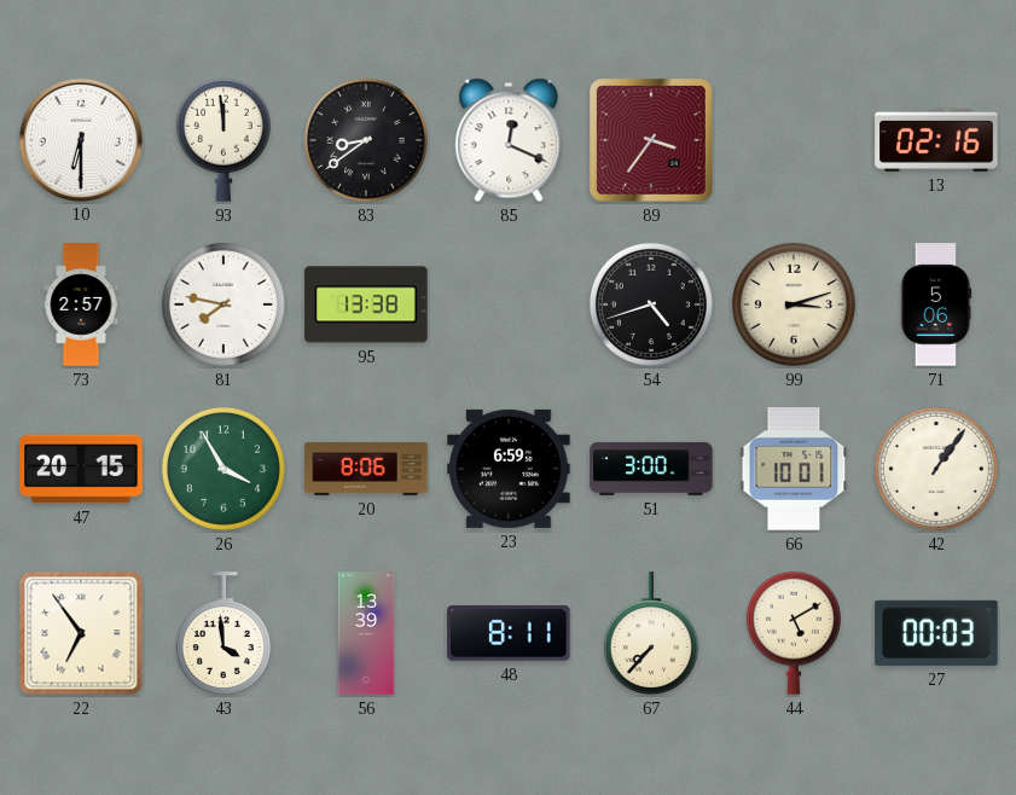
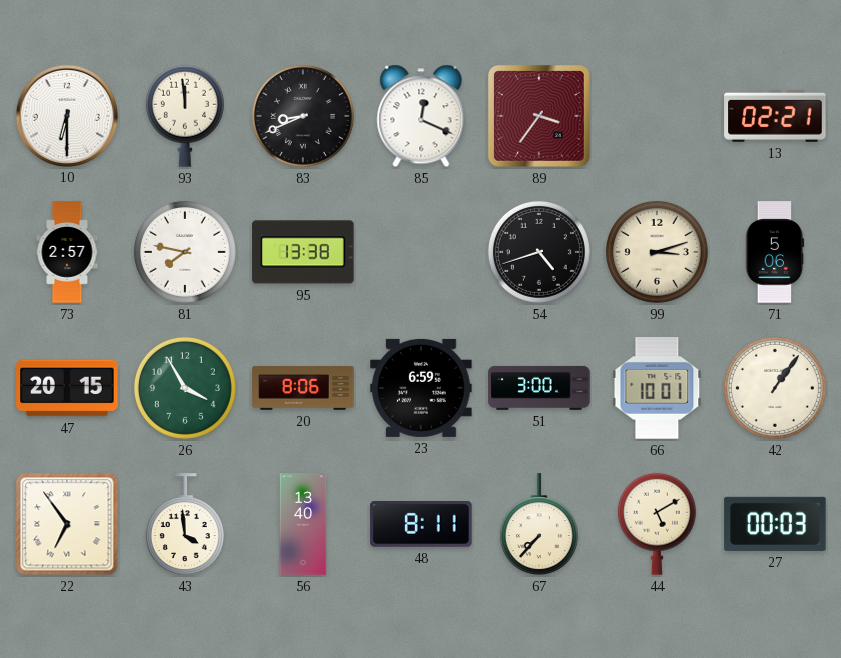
83: 8:39 -> 8:41 (303, 116)
13: 02:16 -> 02:21 (775, 116)
56: 13:39 -> 13:40 (303, 524)
